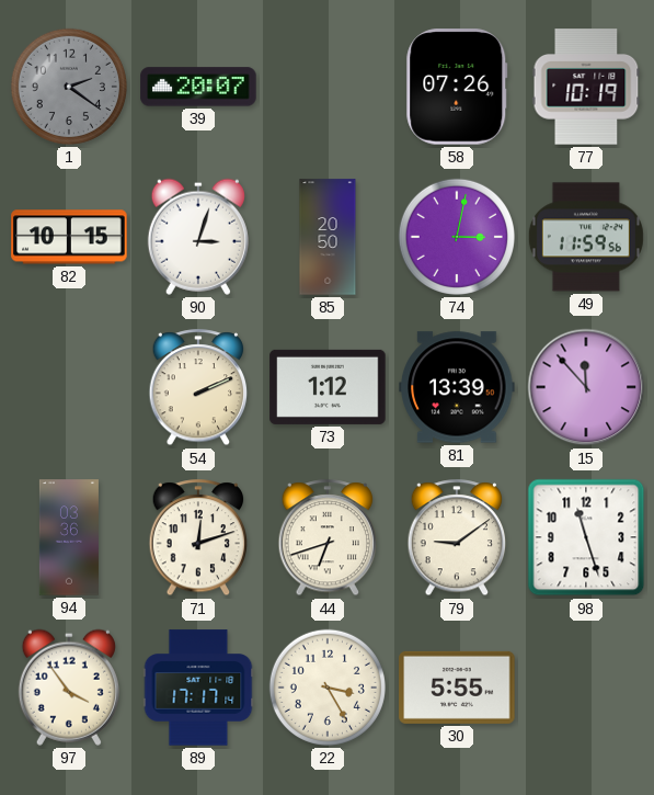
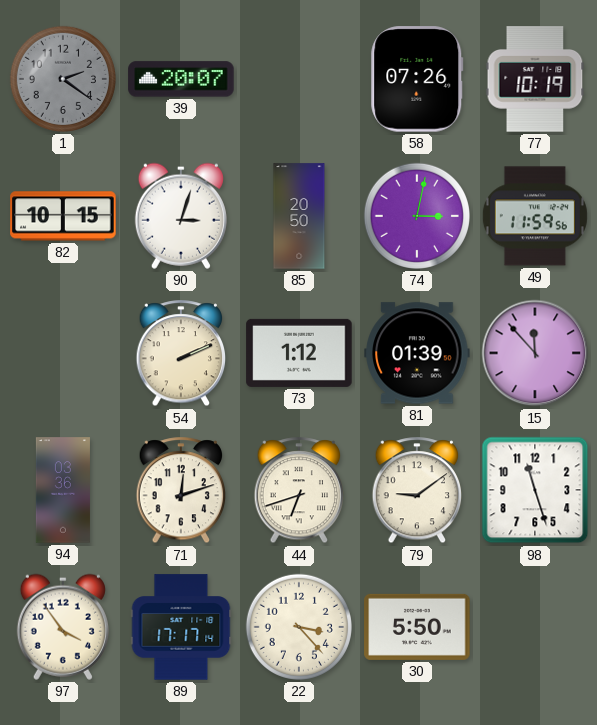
81: 13:39 -> 01:39 (417, 353)
22: 3:25 -> 3:23 (299, 627)
30: 5:55 -> 5:50 (417, 627)
